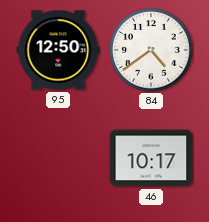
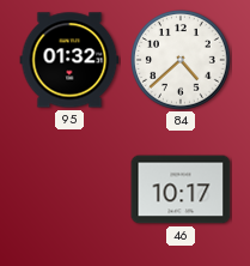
95: 12:50 -> 01:32 (69, 60)
84: 4:39 -> 4:38 (182, 61)
